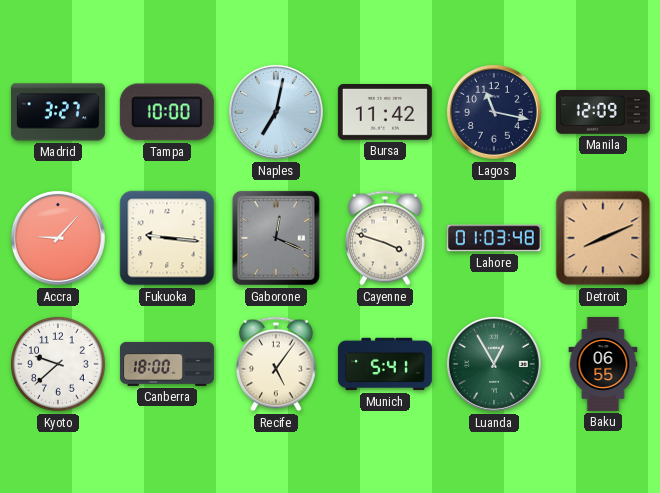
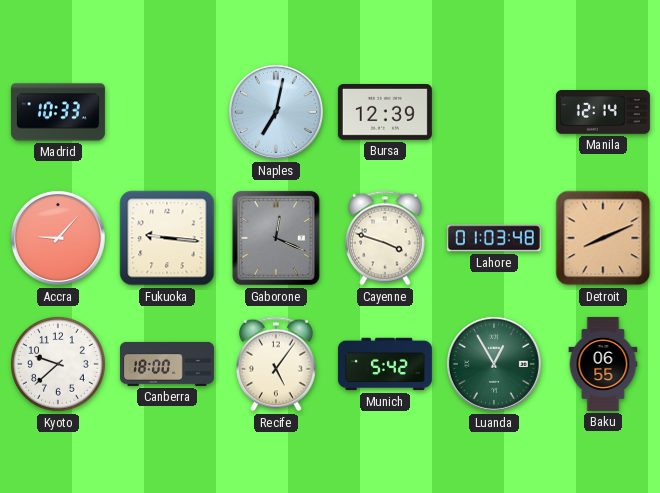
Madrid: 3:27 -> 10:33 (58, 112)
Tampa: 10:00 -> none (167, 112)
Bursa: 11:42 -> 12:39 (385, 113)
Lagos: 11:17 -> none (494, 112)
Manila: 12:09 -> 12:14 (603, 113)
Munich: 5:41 -> 5:42 (385, 364)
